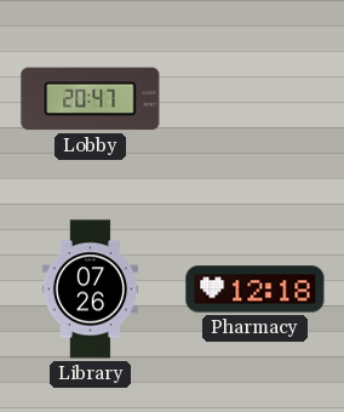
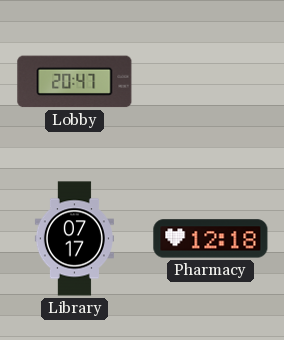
Library: 07:26 -> 07:17 (74, 239)
